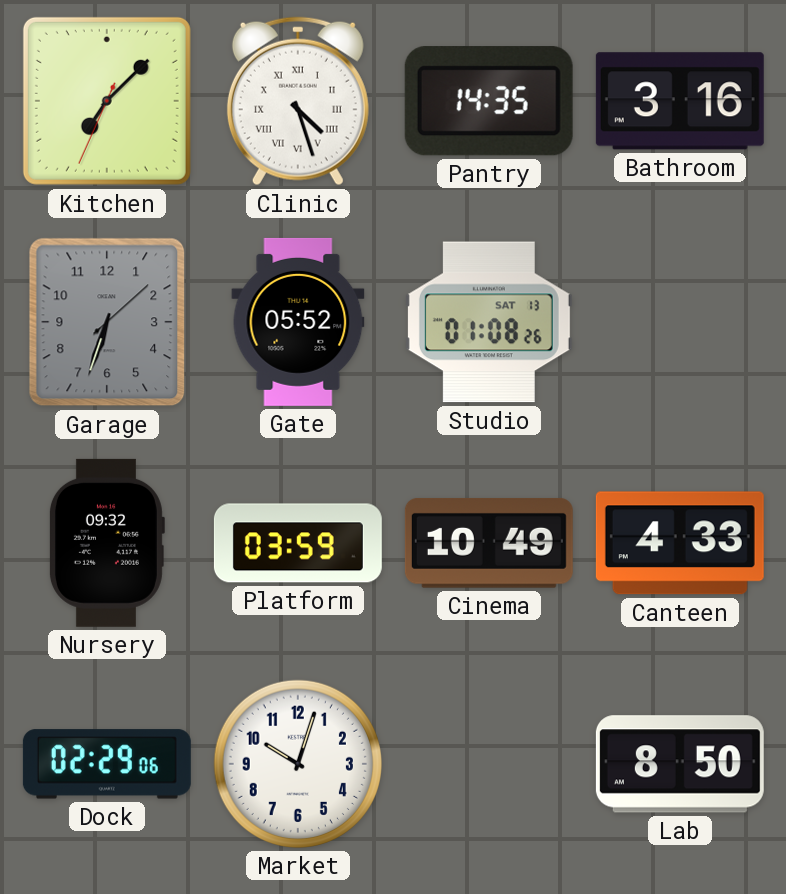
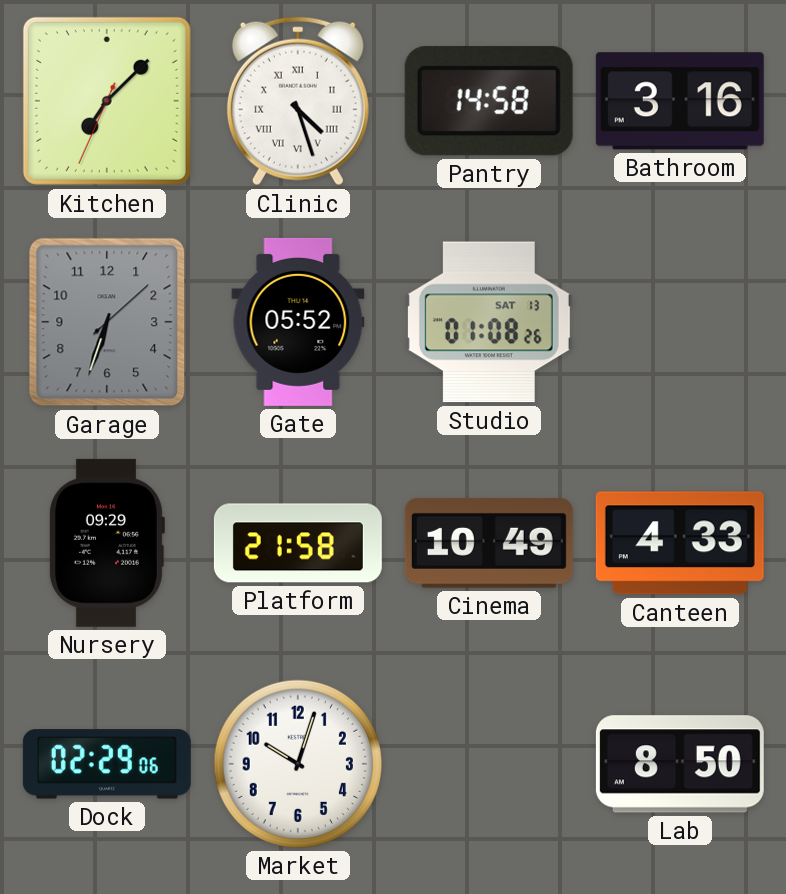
Pantry: 14:35 -> 14:58 (489, 101)
Nursery: 09:32 -> 09:29 (106, 543)
Platform: 03:59 -> 21:58 (298, 543)
